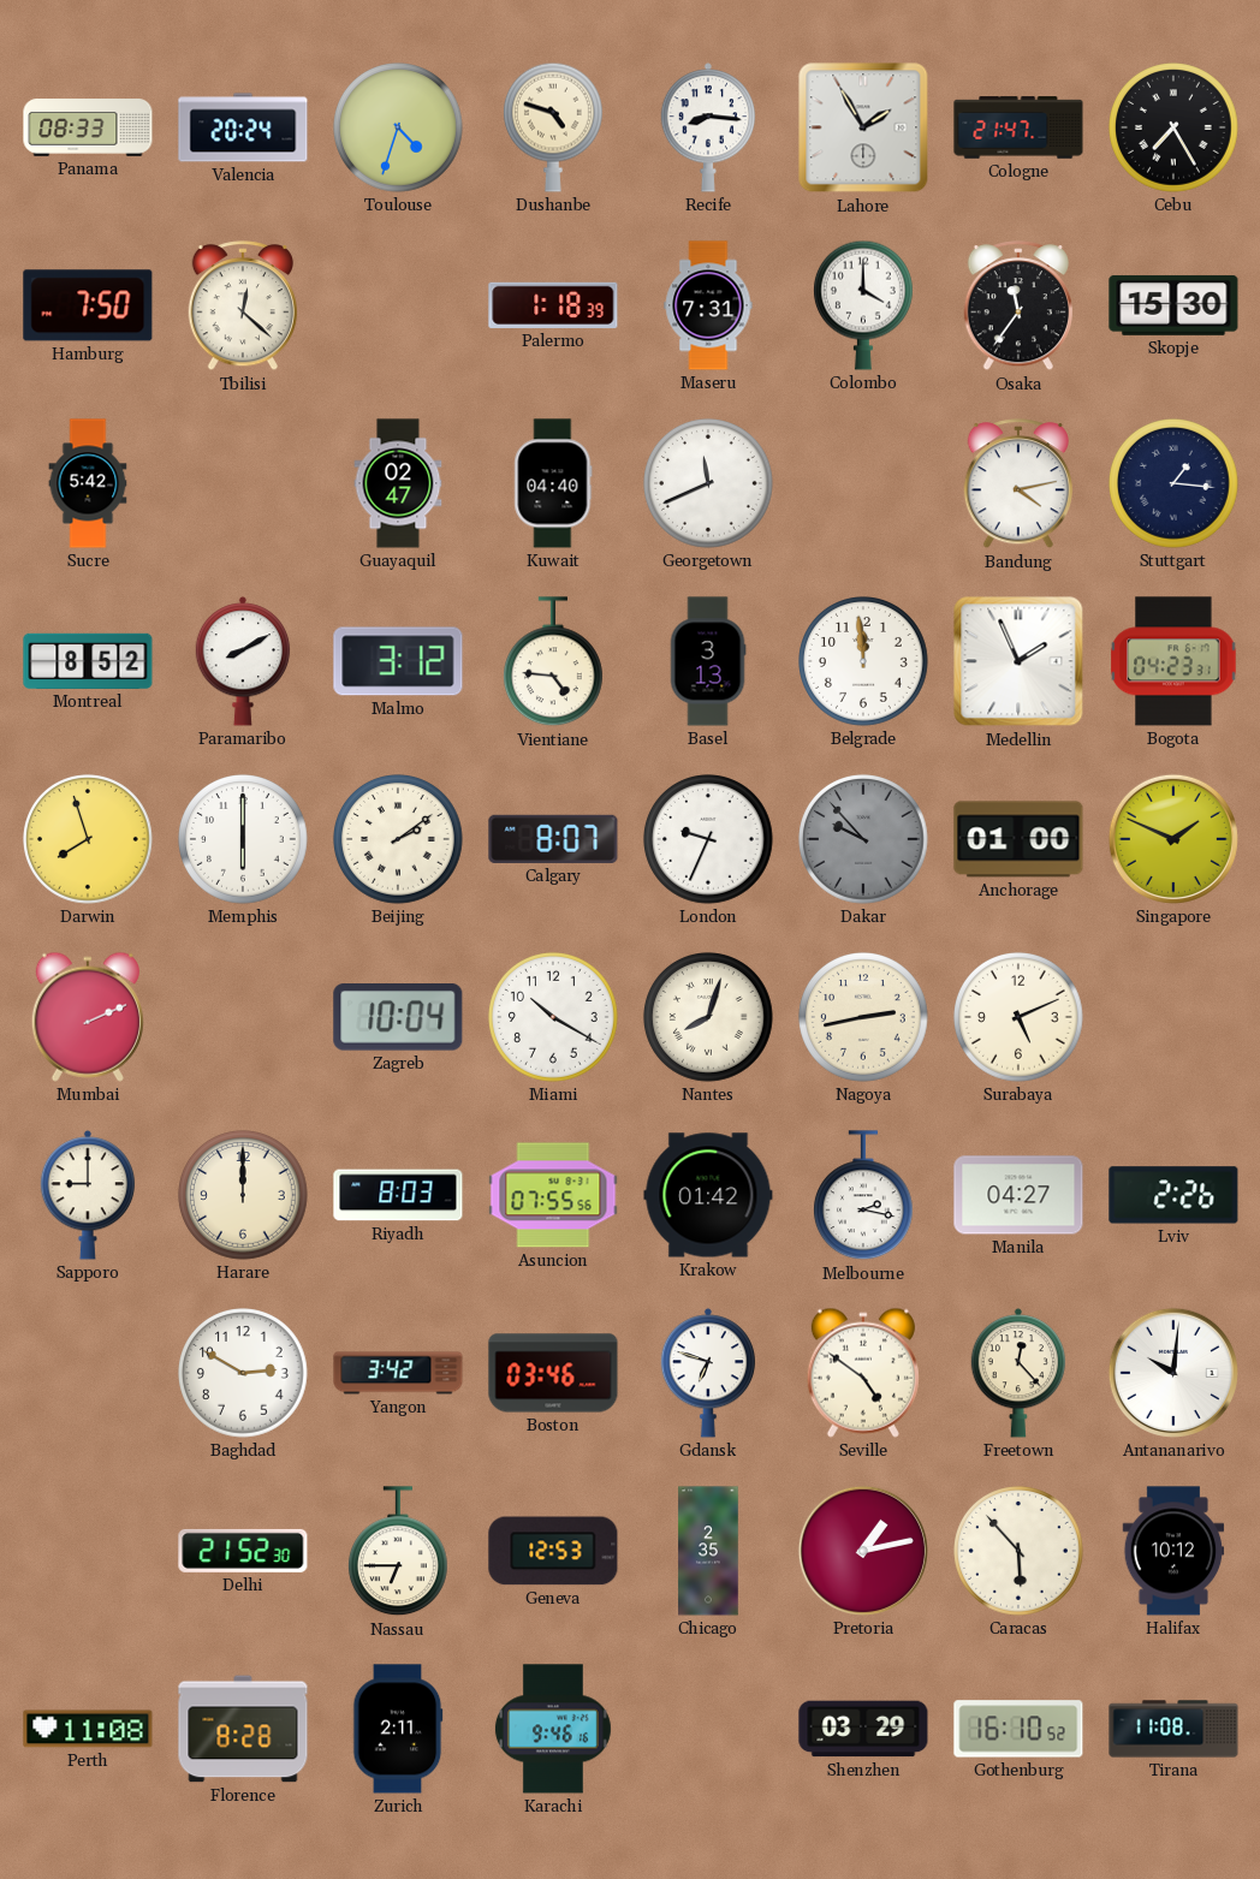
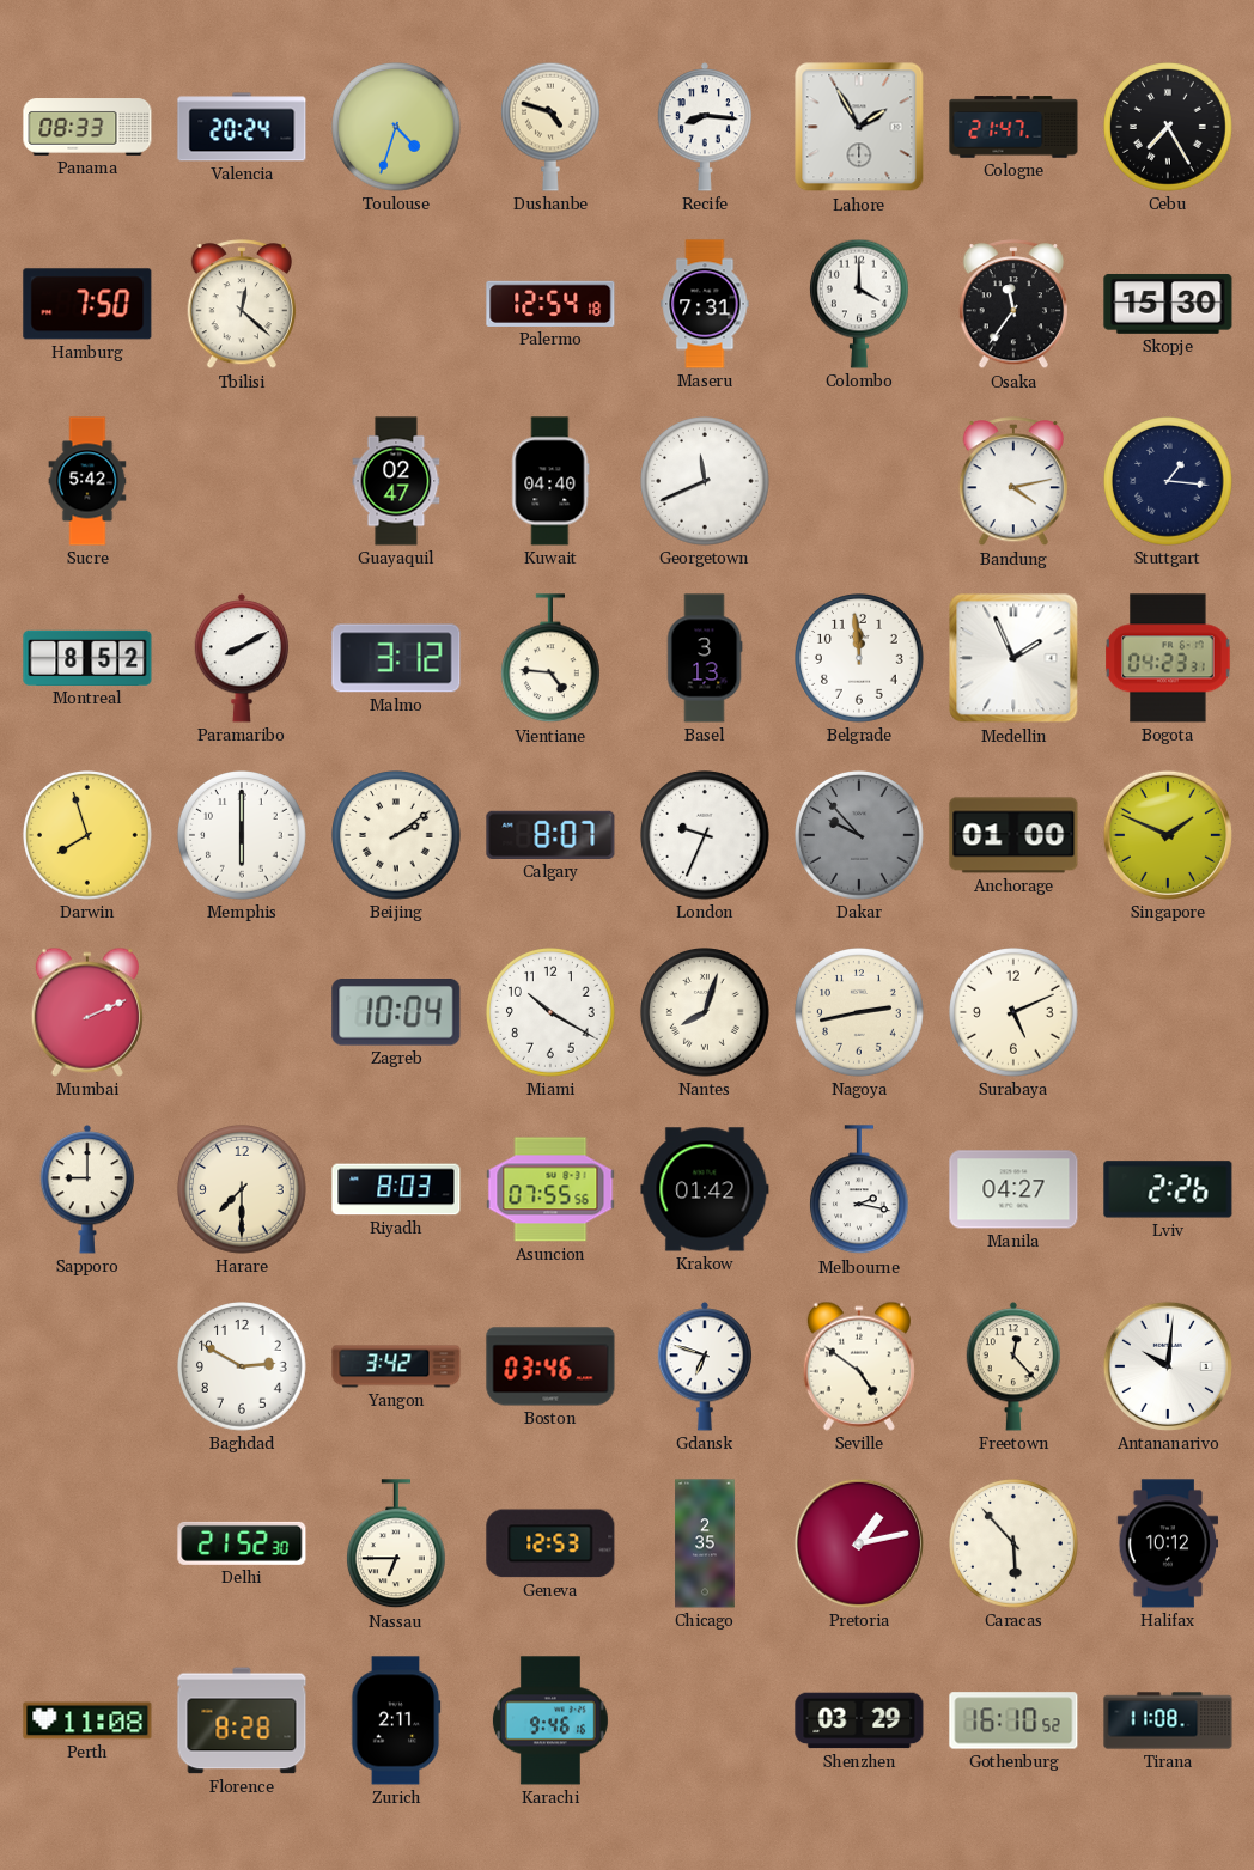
Palermo: 1:18 -> 12:54 (550, 304)
Harare: 12:00 -> 7:30 (243, 1190)
